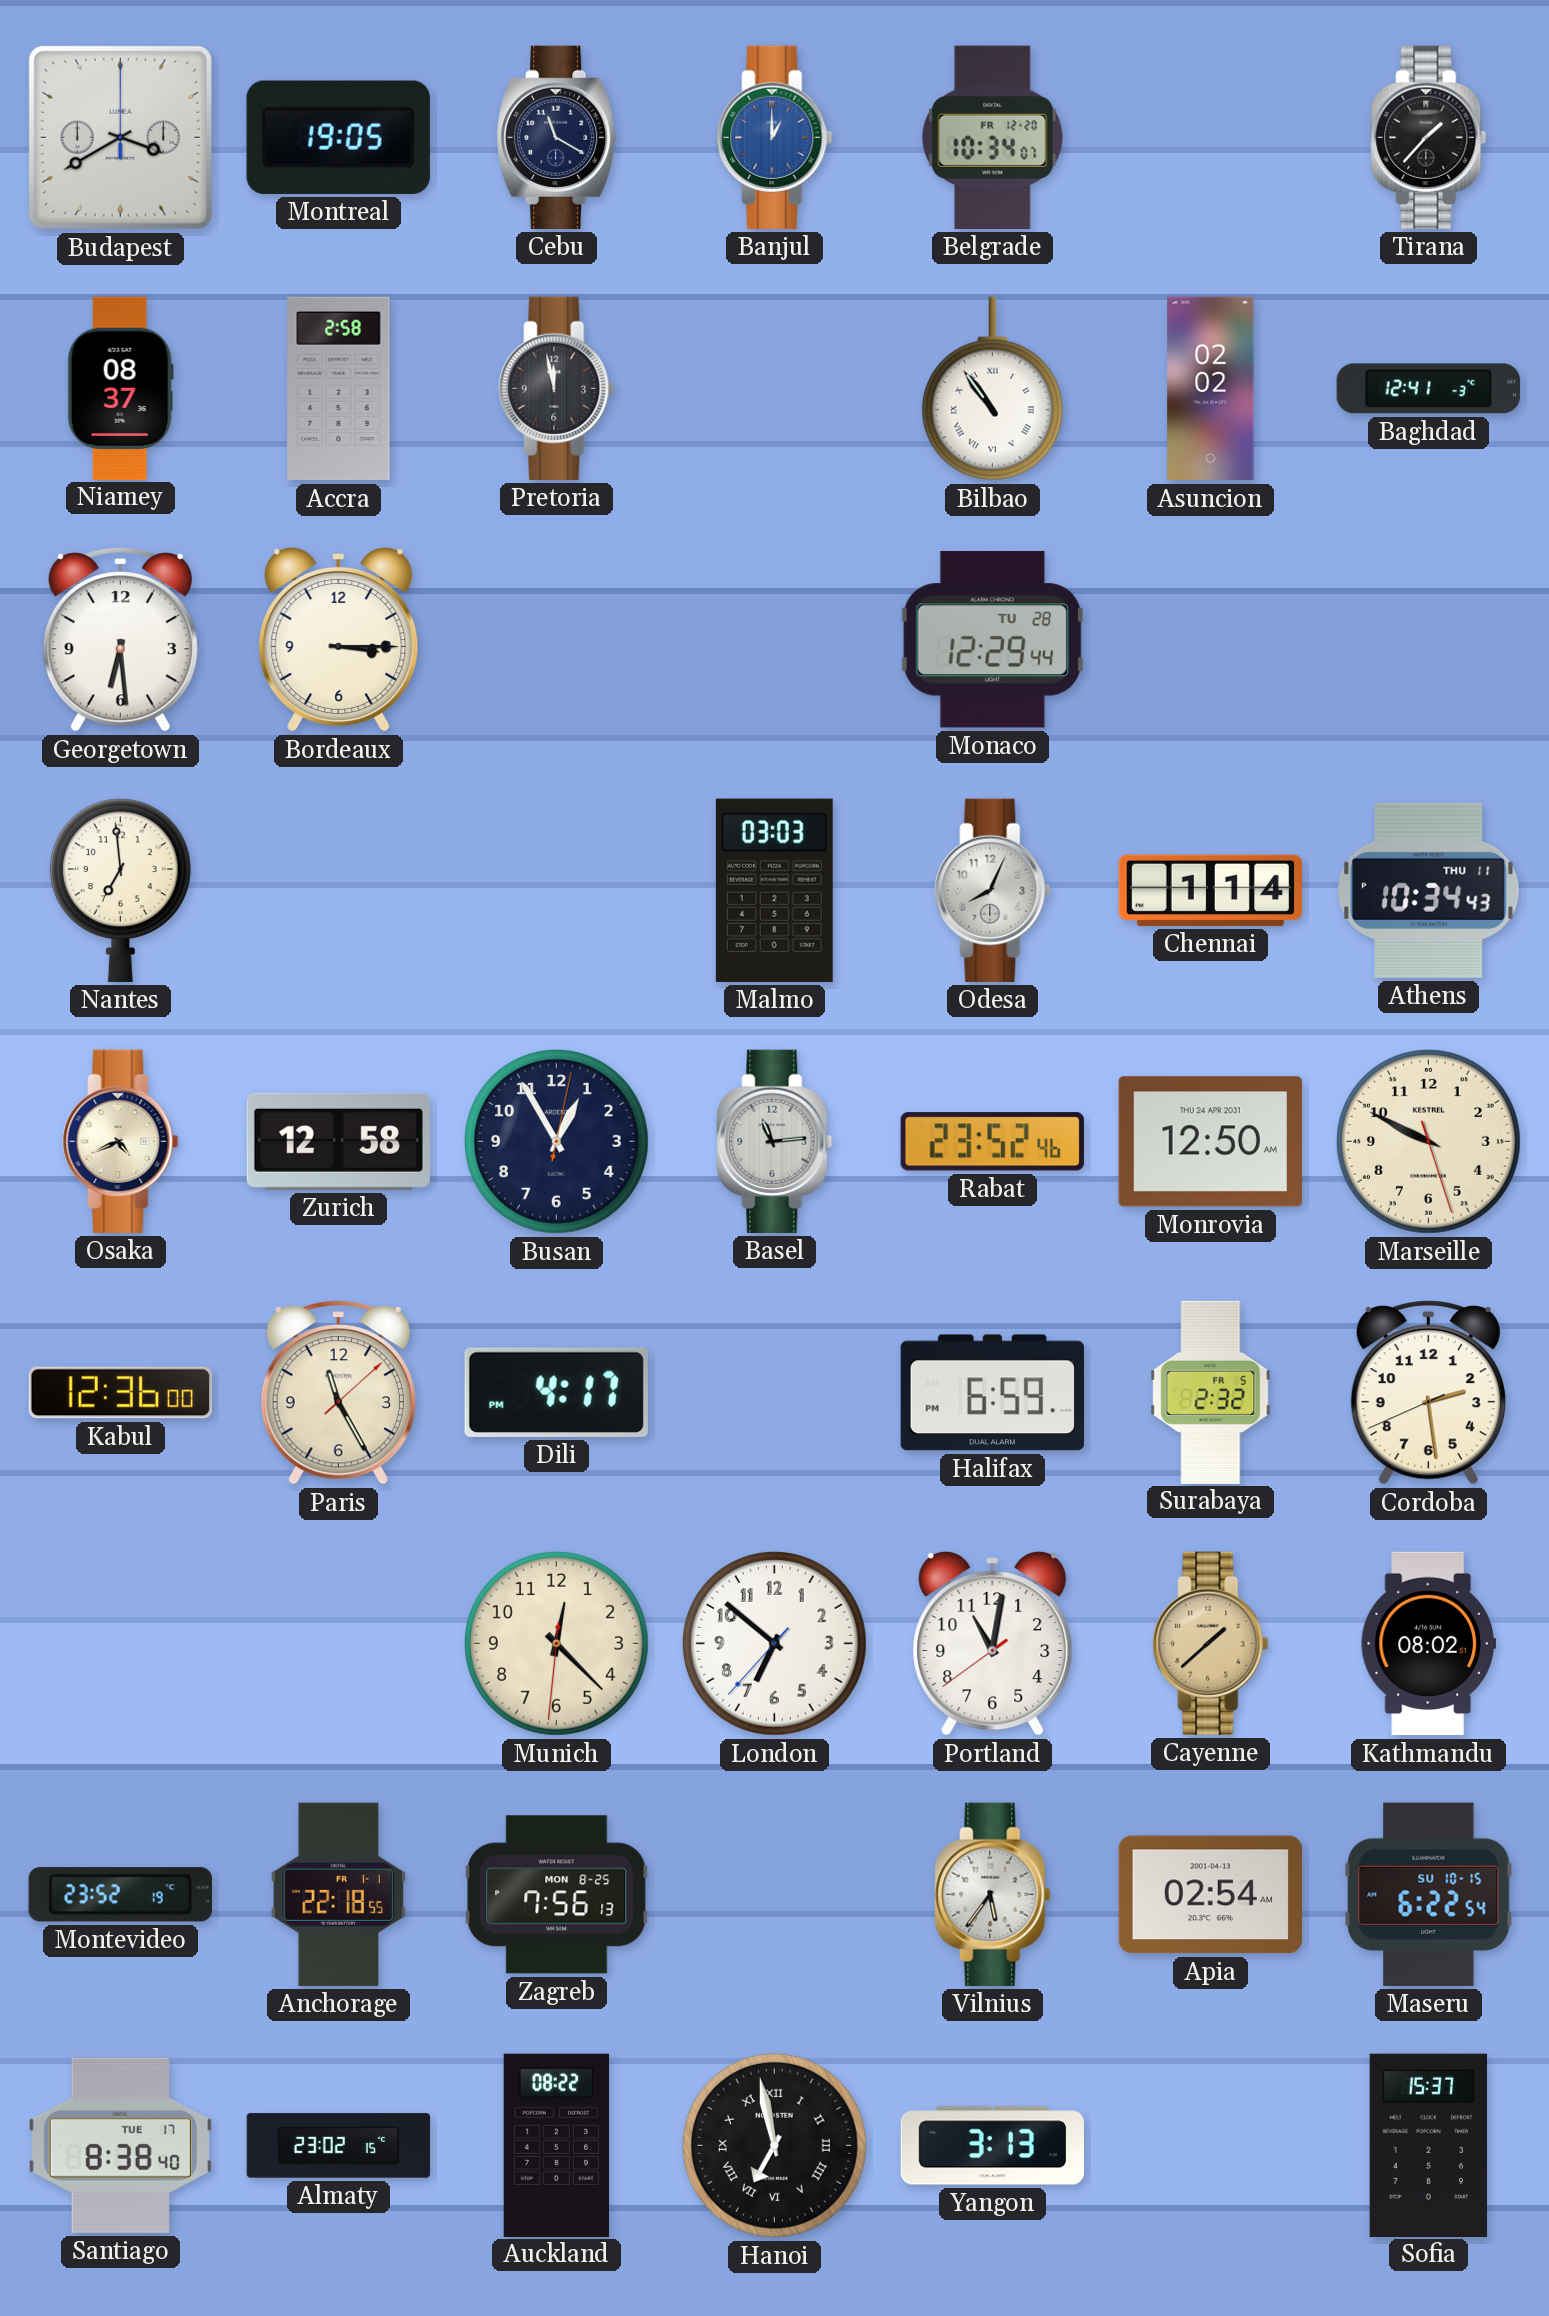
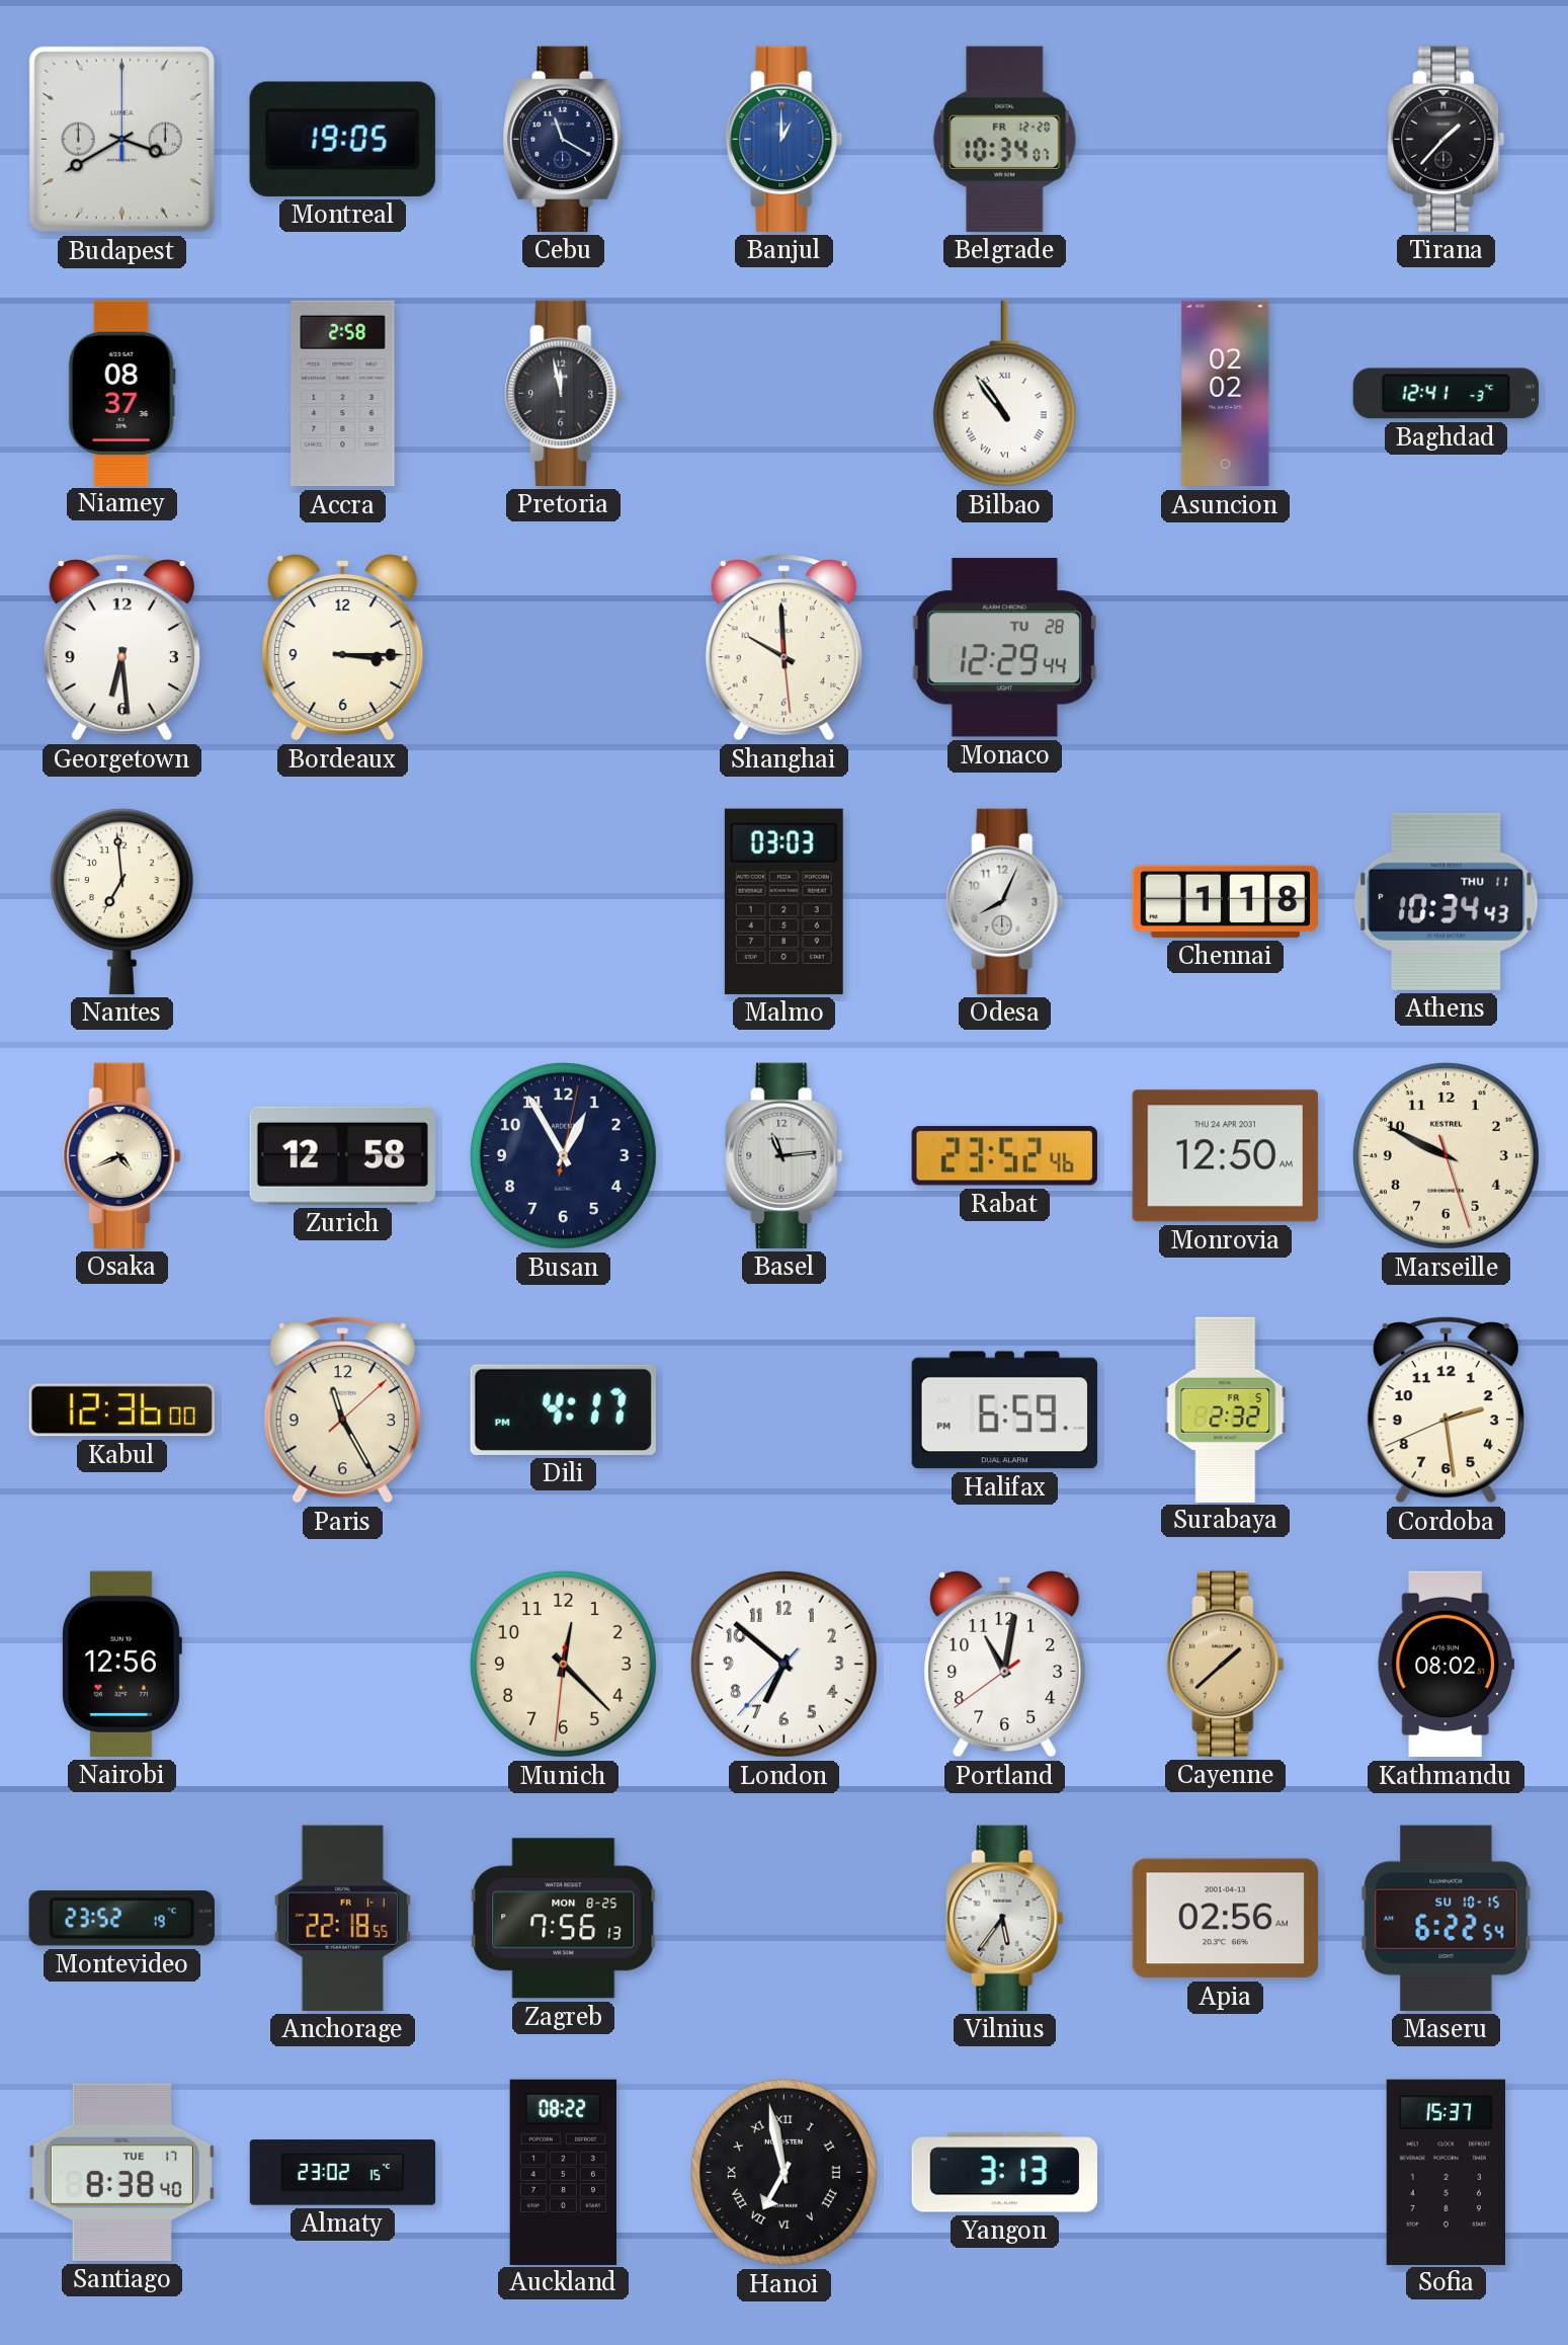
Shanghai: none -> 9:59 (783, 648)
Chennai: 1:14 -> 1:18 (1225, 901)
Nairobi: none -> 12:56 (121, 1664)
Apia: 02:54 -> 02:56 (1225, 1919)
